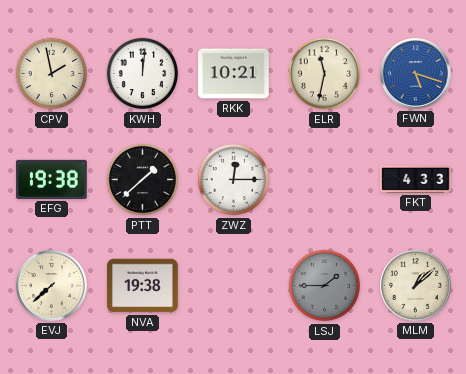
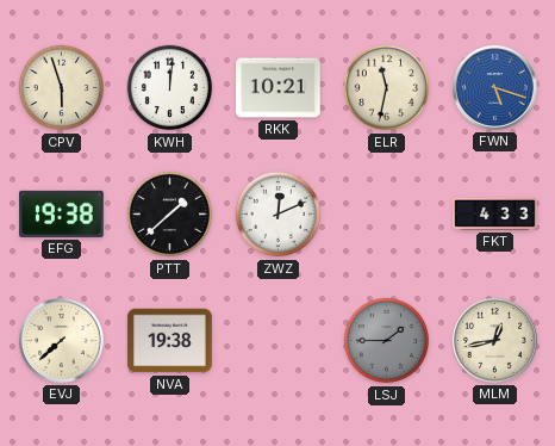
CPV: 1:58 -> 5:57 (62, 88)
ZWZ: 12:15 -> 12:11 (279, 215)
MLM: 1:08 -> 12:43 (495, 341)
